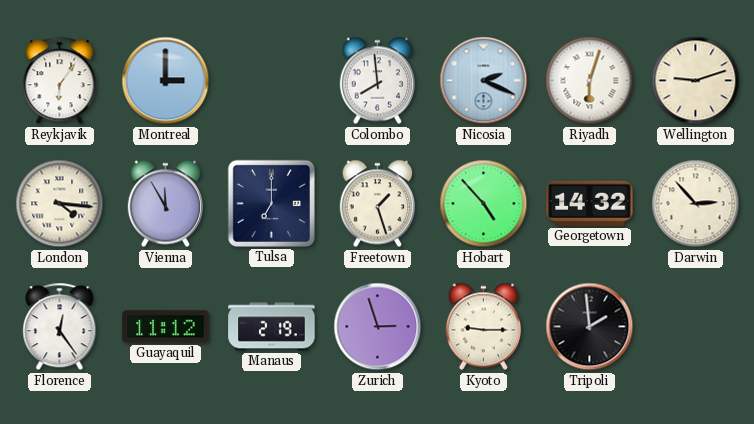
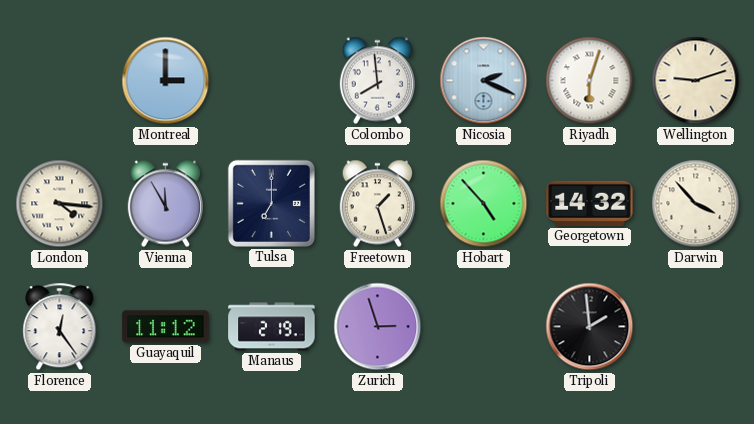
Reykjavik: 6:06 -> none (60, 81)
Darwin: 2:53 -> 3:53 (696, 204)
Kyoto: 9:15 -> none (483, 327)
